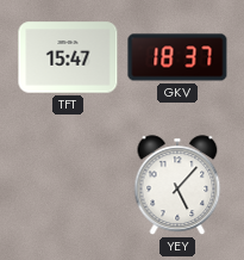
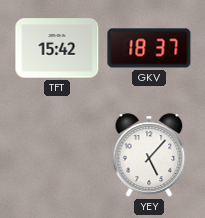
TFT: 15:47 -> 15:42 (57, 48)
